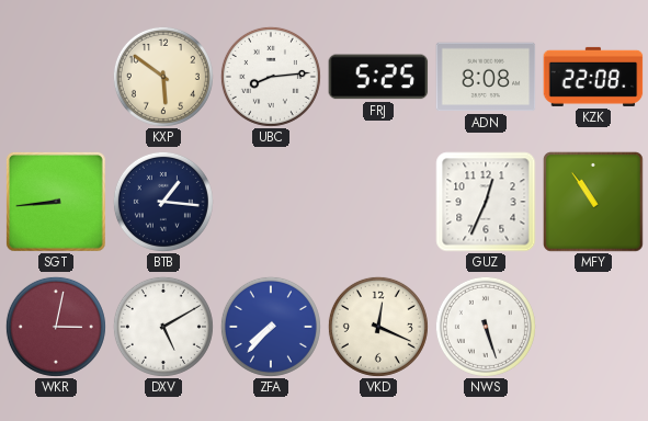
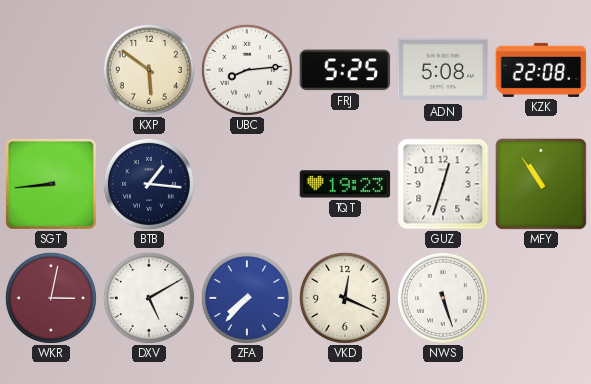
ADN: 8:08 -> 5:08 (443, 70)
TQT: none -> 19:23 (345, 184)
GUZ: 12:34 -> 12:33 (443, 184)
